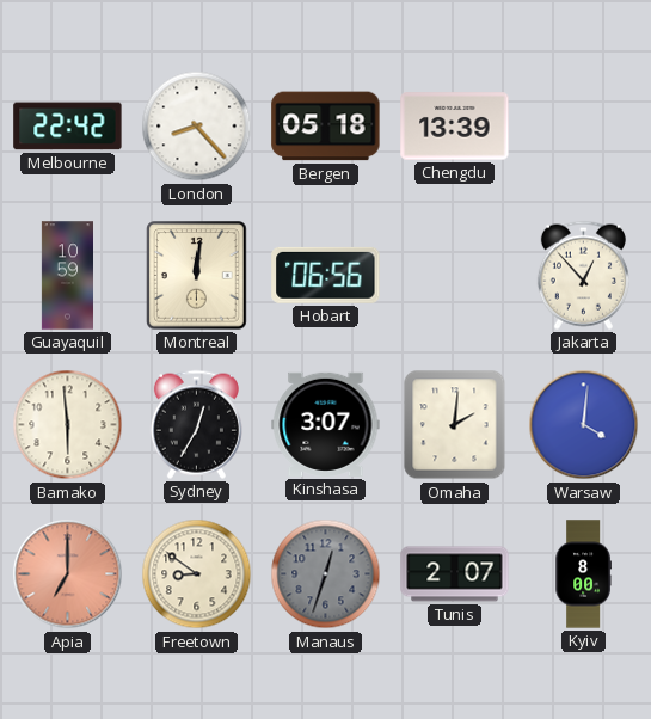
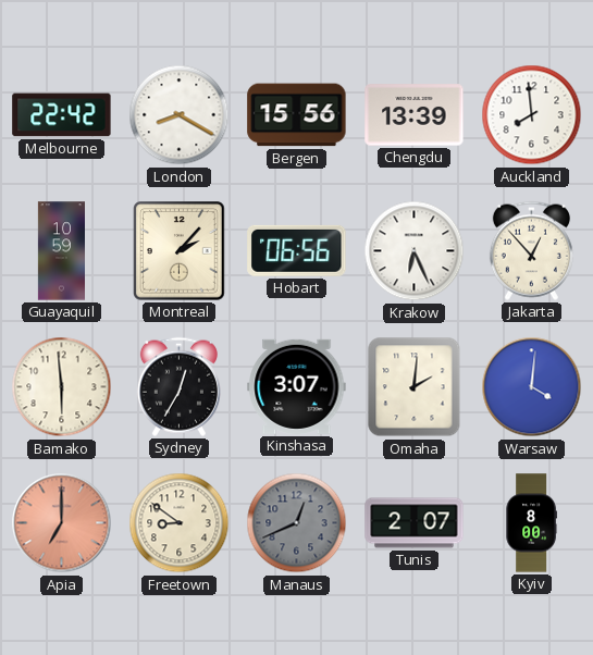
London: 8:23 -> 8:20 (180, 115)
Bergen: 05:18 -> 15:56 (297, 115)
Auckland: none -> 7:59 (532, 115)
Montreal: 12:01 -> 2:07 (180, 251)
Krakow: none -> 6:26 (415, 251)
Manaus: 12:33 -> 12:41 (297, 523)
